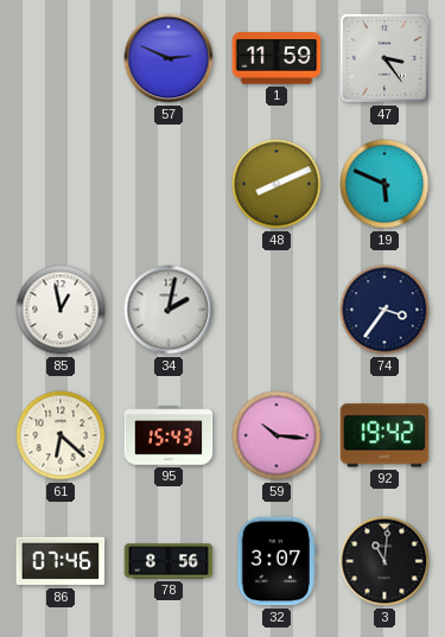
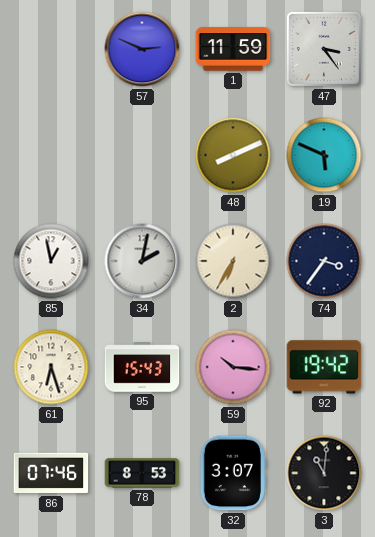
2: none -> 6:35 (233, 261)
61: 6:22 -> 6:27 (51, 367)
78: 8:56 -> 8:53 (142, 473)
